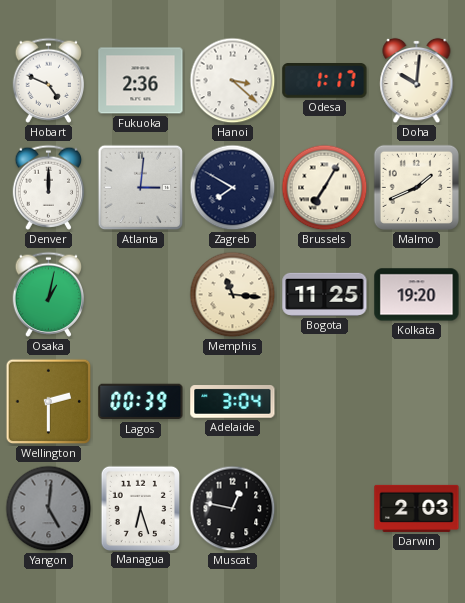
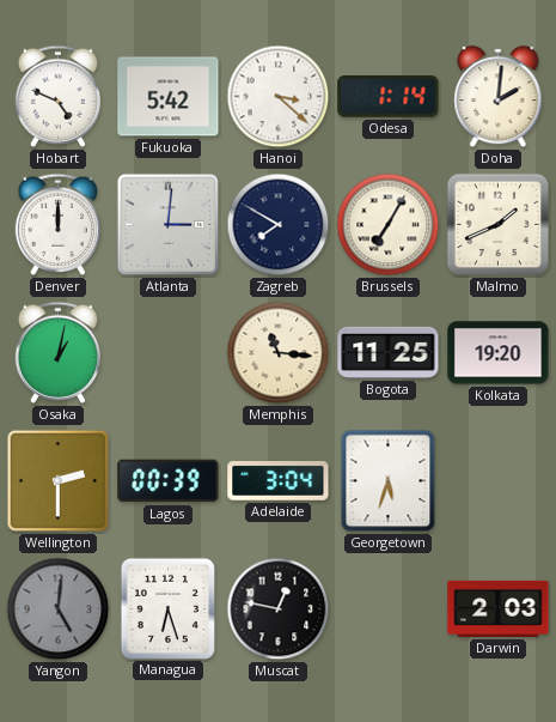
Fukuoka: 2:36 -> 5:42 (169, 97)
Odesa: 1:17 -> 1:14 (389, 97)
Doha: 10:01 -> 2:01 (499, 97)
Georgetown: none -> 5:33 (389, 481)
